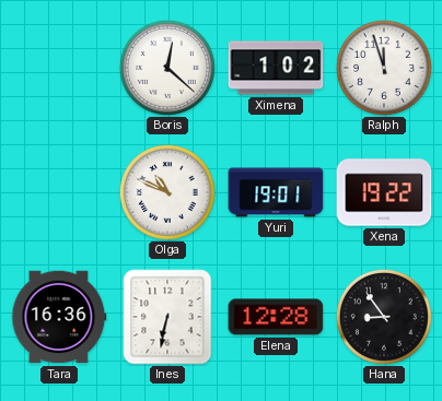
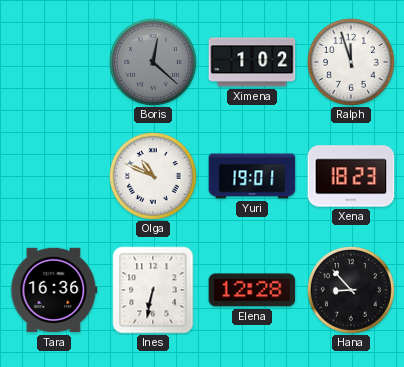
Boris dial: white -> grey (153, 62)
Xena: 19:22 -> 18:23 (351, 176)
Hana: 8:54 -> 8:53 (351, 290)
